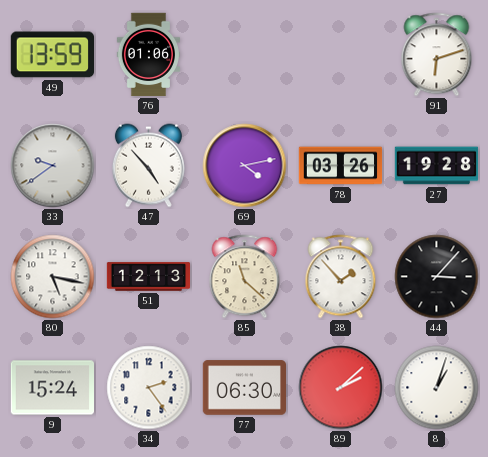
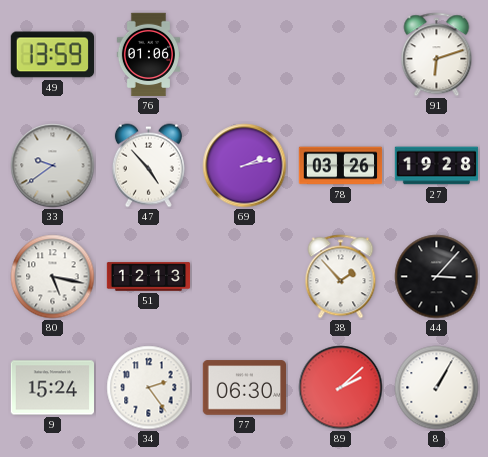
69: 4:13 -> 2:13 (245, 166)
85: 11:22 -> none (245, 277)
8: 1:03 -> 1:05 (437, 388)
